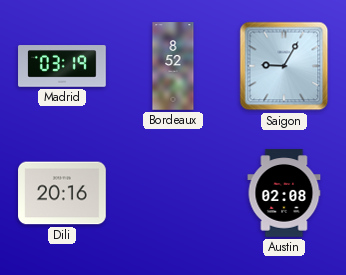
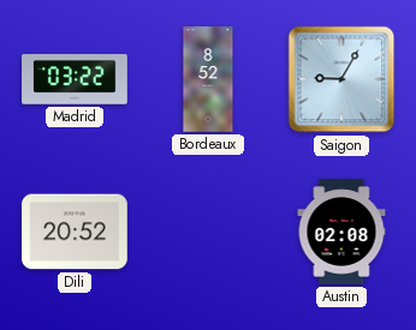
Madrid: 03:19 -> 03:22 (75, 79)
Dili: 20:16 -> 20:52 (75, 232)
